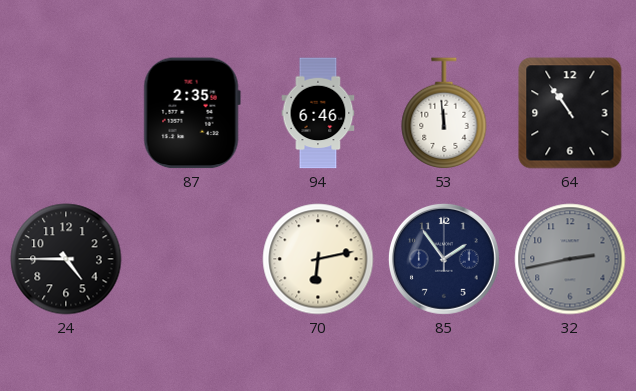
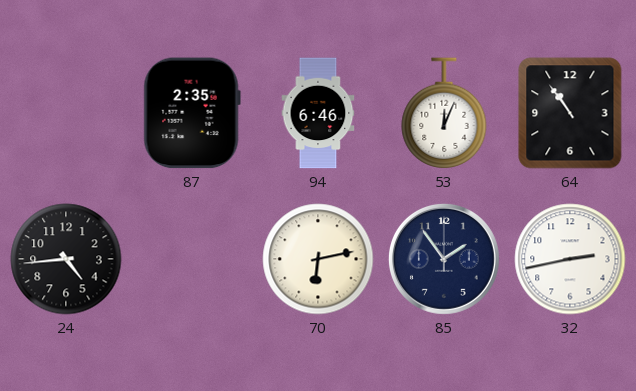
53: 11:59 -> 12:04 (444, 113)
24: 4:45 -> 4:44 (66, 259)
32 dial: grey -> white (570, 259)
